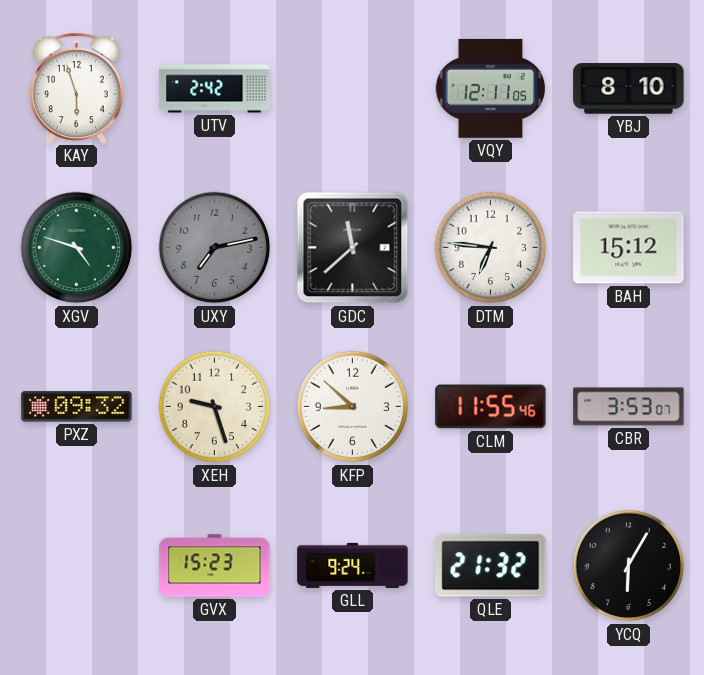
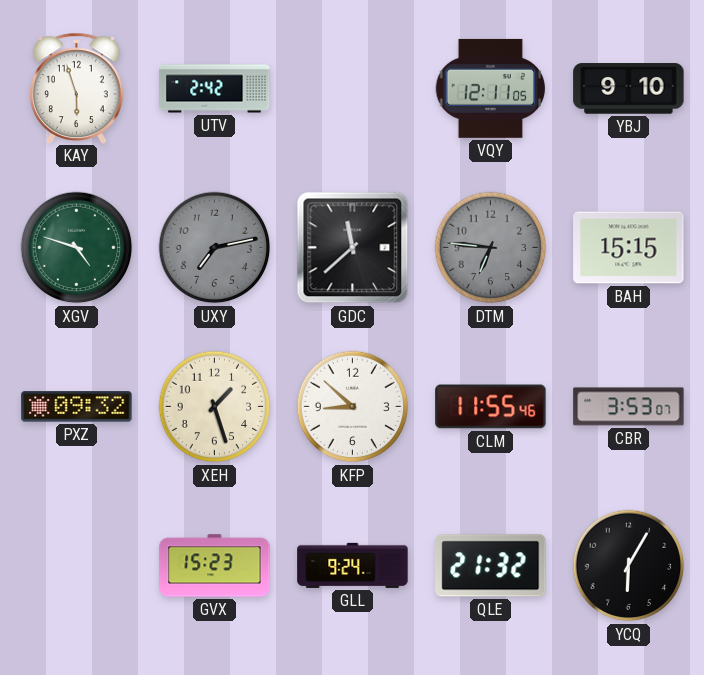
YBJ: 8:10 -> 9:10 (629, 89)
DTM dial: white -> grey (491, 248)
BAH: 15:12 -> 15:15 (629, 248)
XEH: 9:27 -> 1:27 (215, 407)
